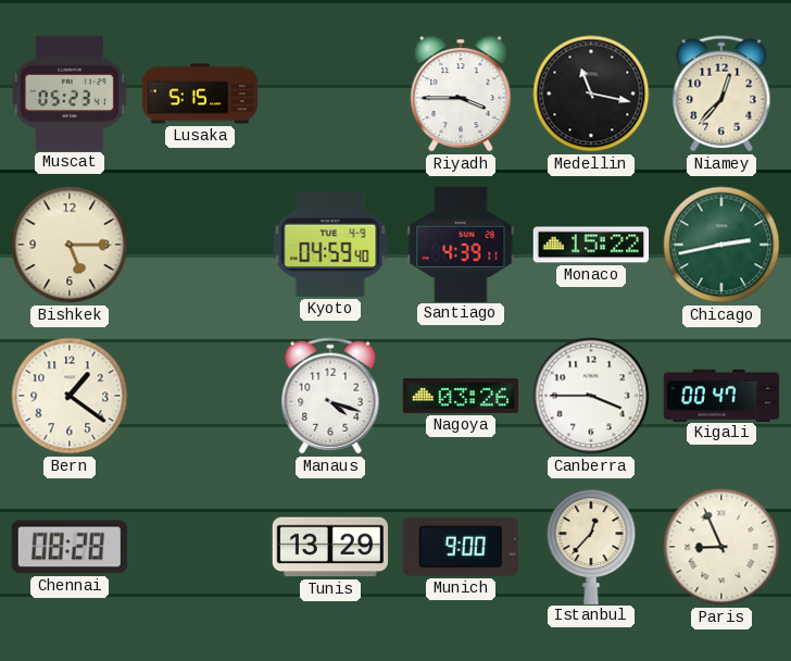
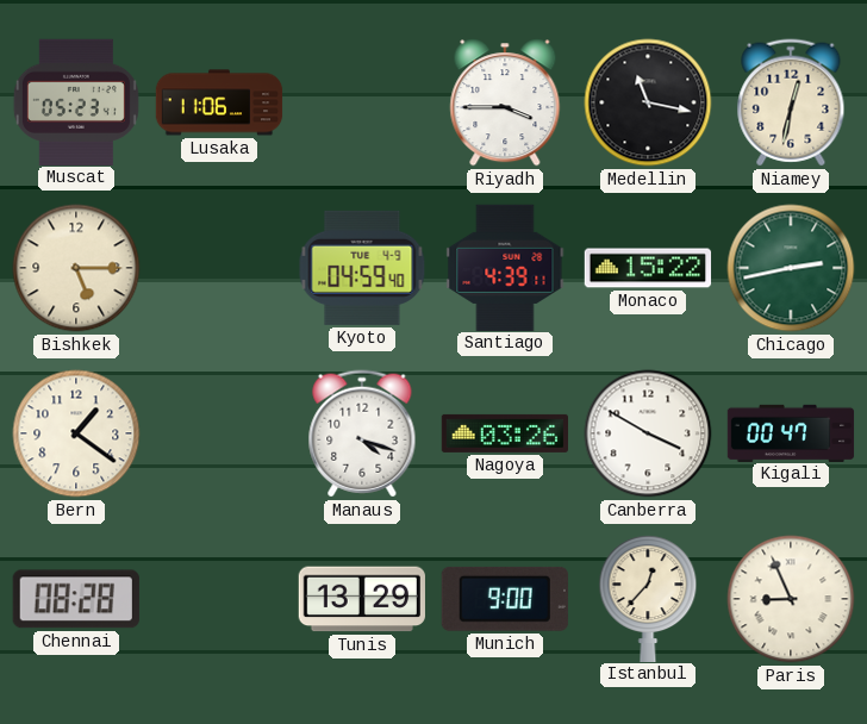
Lusaka: 5:15 -> 11:06 (219, 102)
Niamey: 12:37 -> 12:32 (791, 102)
Canberra: 3:45 -> 3:50 (648, 433)
